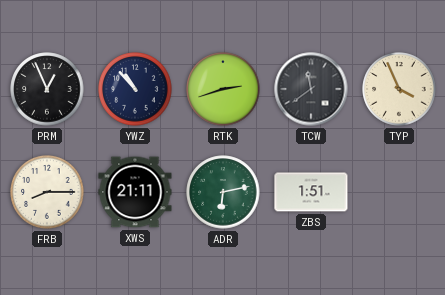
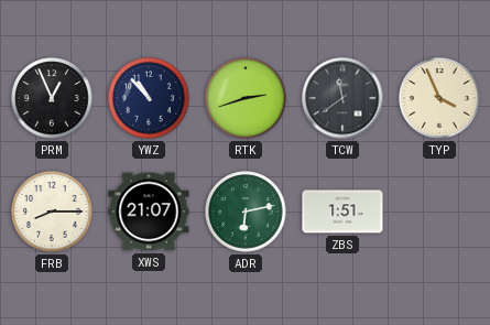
XWS: 21:11 -> 21:07 (149, 212)
